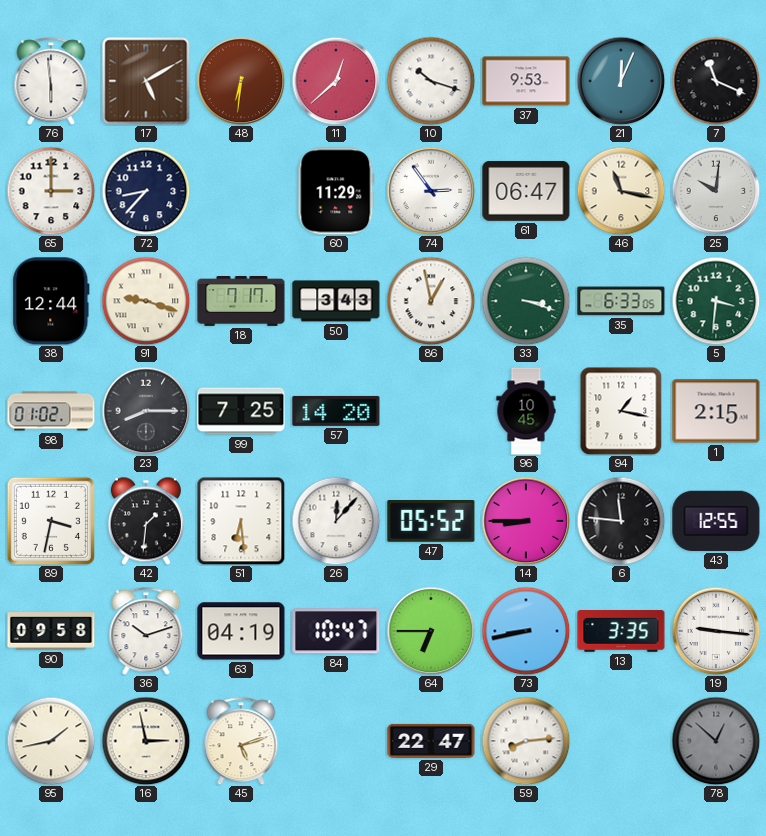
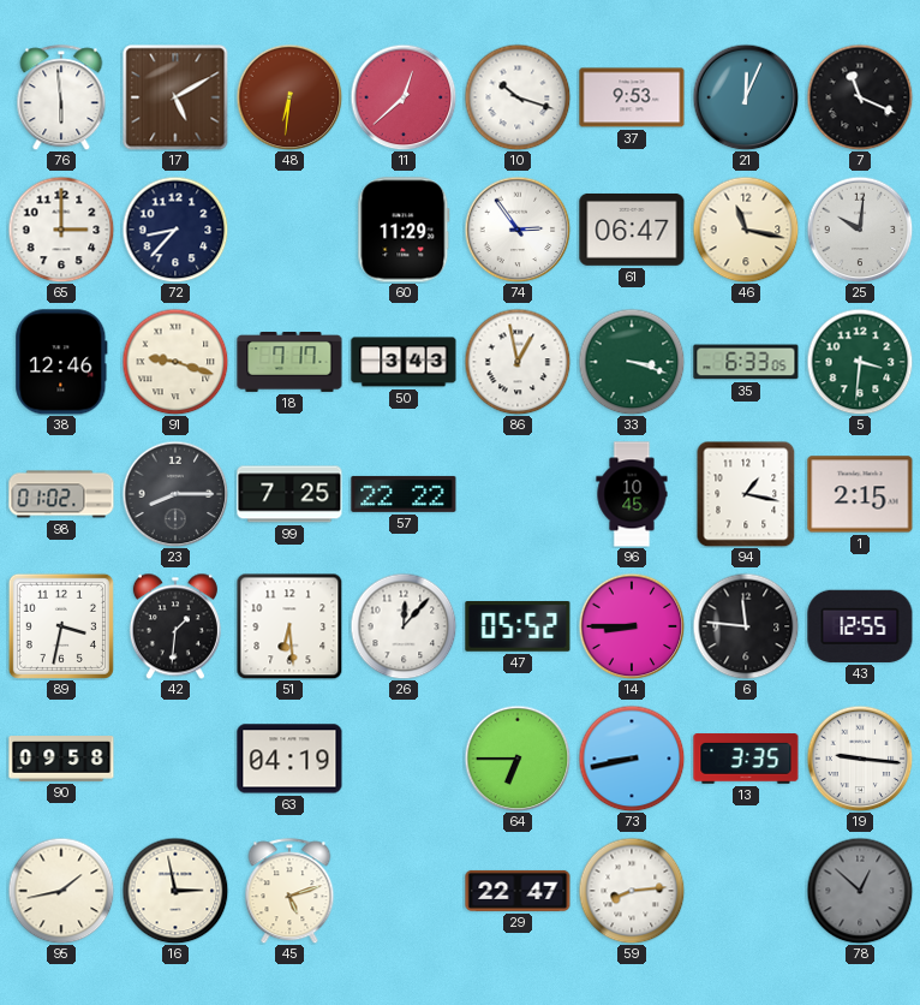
38: 12:44 -> 12:46 (61, 362)
57: 14:20 -> 22:22 (404, 494)
36: 10:12 -> none (146, 631)
84: 10:47 -> none (336, 631)
